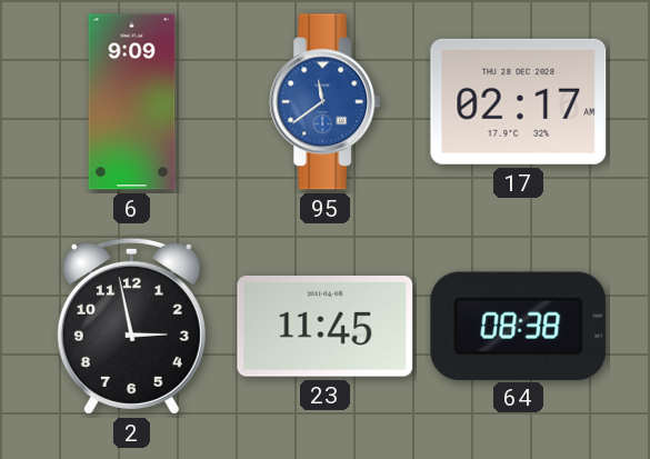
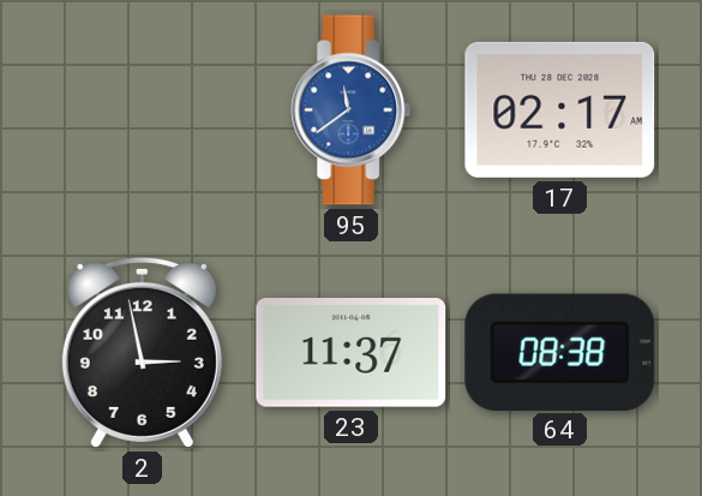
6: 9:09 -> none (132, 102)
23: 11:45 -> 11:37 (352, 353)
